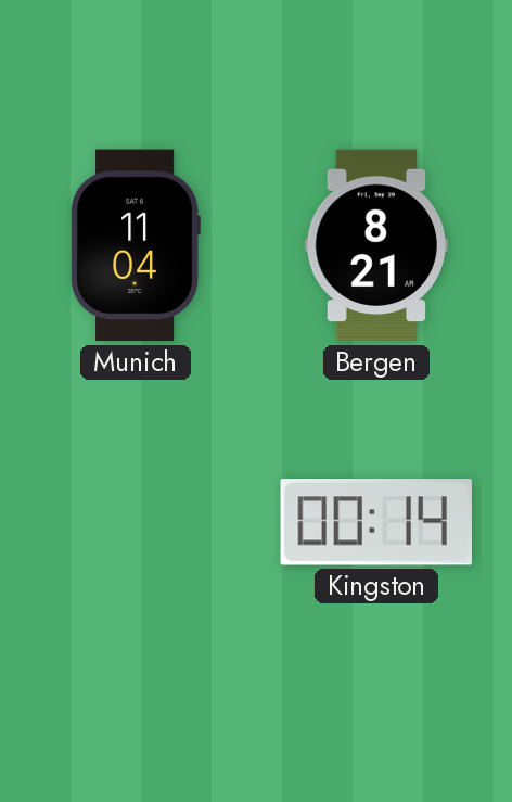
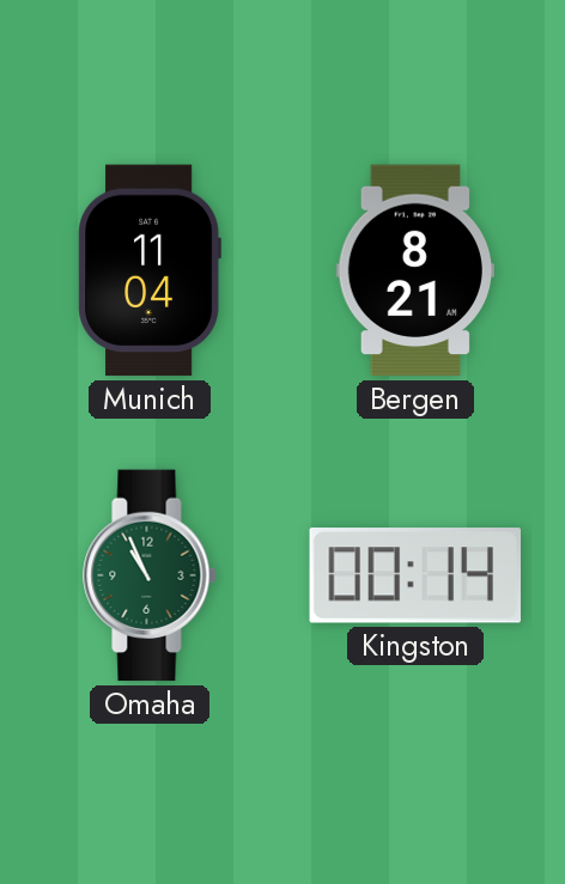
Omaha: none -> 10:56 (150, 575)
